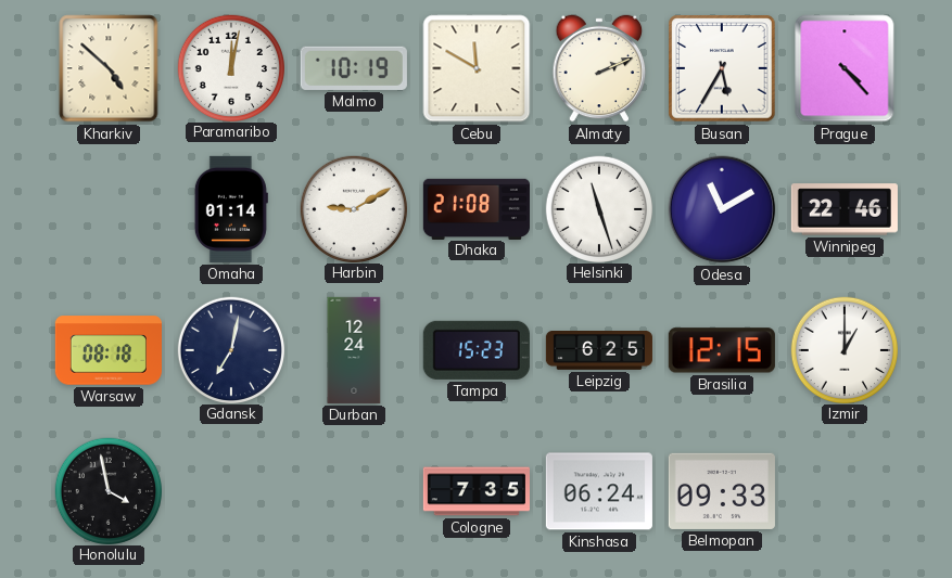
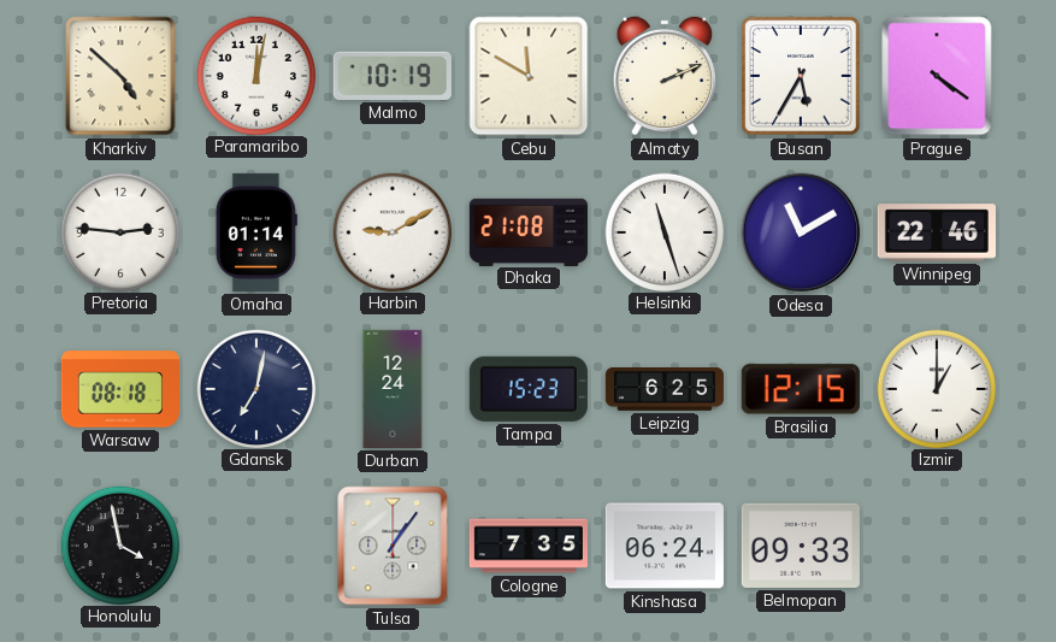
Prague: 4:23 -> 4:21 (937, 76)
Pretoria: none -> 2:46 (119, 231)
Tulsa: none -> 1:06 (393, 546)
